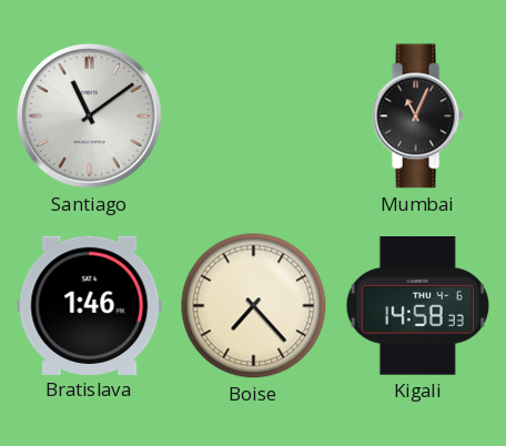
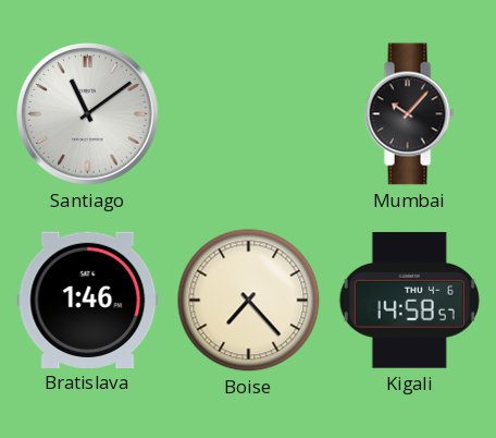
Mumbai: 11:04 -> 10:07 (409, 114)
Kigali: 14:58:33 -> 14:58:57 (409, 301)
